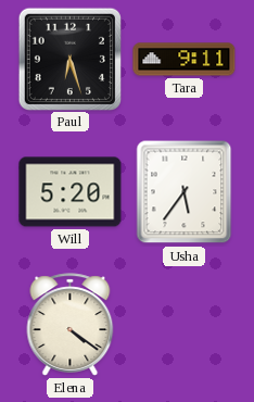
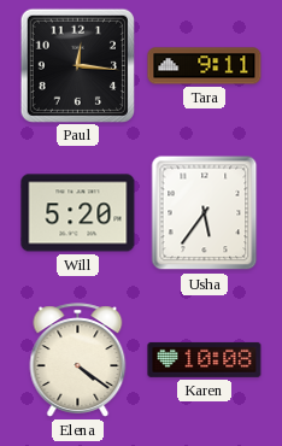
Paul: 6:27 -> 12:16 (77, 65)
Karen: none -> 10:08 (205, 359)
